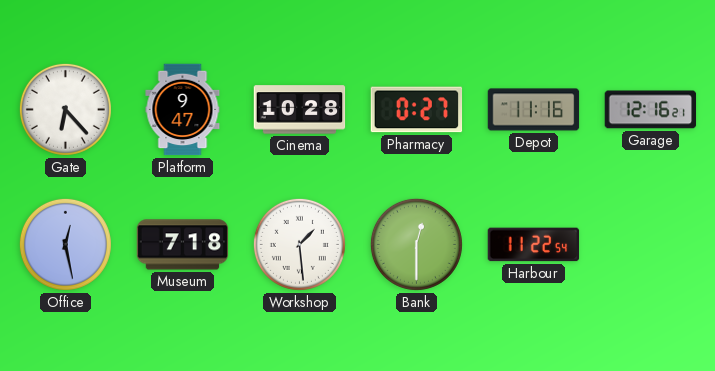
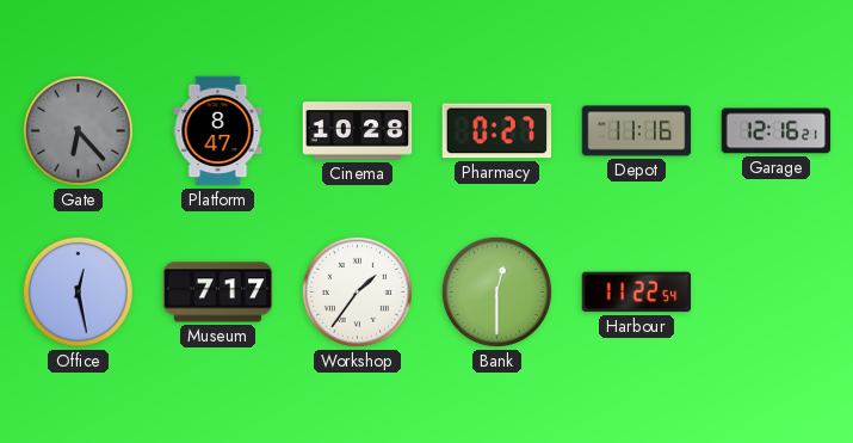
Gate dial: white -> grey (78, 130)
Platform: 9:47 -> 8:47 (218, 131)
Museum: 7:18 -> 7:17 (218, 293)
Workshop: 1:29 -> 1:36 (357, 291)
